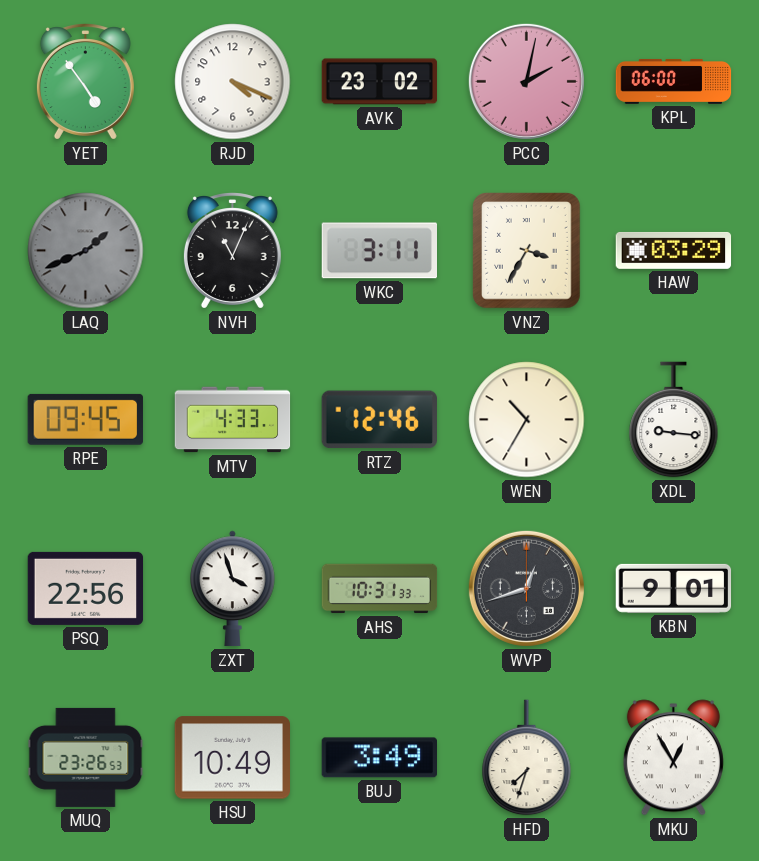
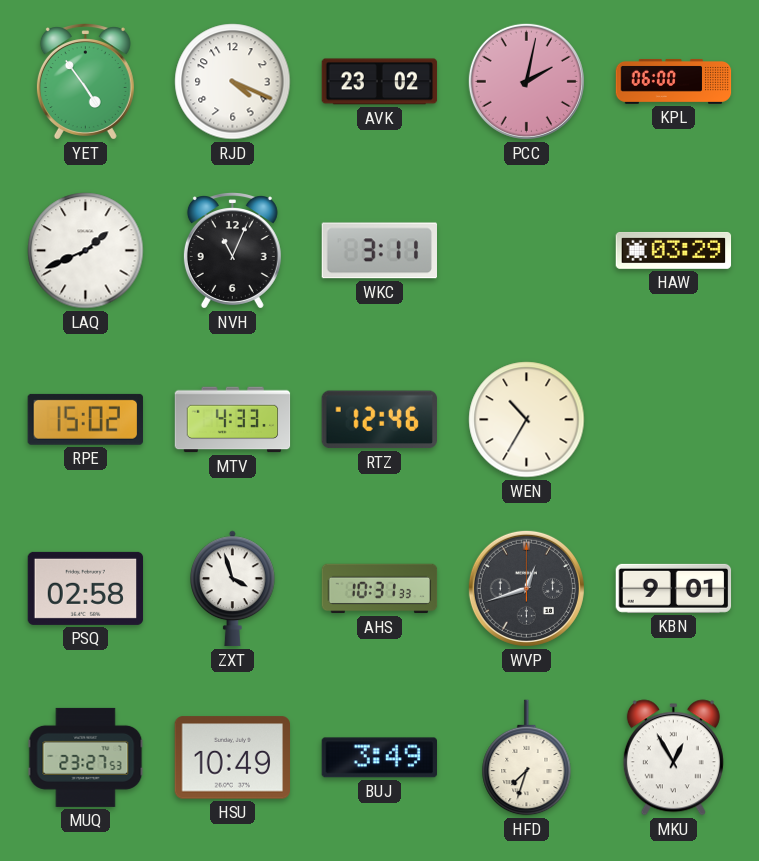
LAQ dial: grey -> white (86, 251)
VNZ: 3:35 -> none (527, 251)
RPE: 09:45 -> 15:02 (85, 419)
XDL: 9:16 -> none (674, 420)
PSQ: 22:56 -> 02:58 (86, 588)
MUQ: 23:26 -> 23:27 (86, 757)
